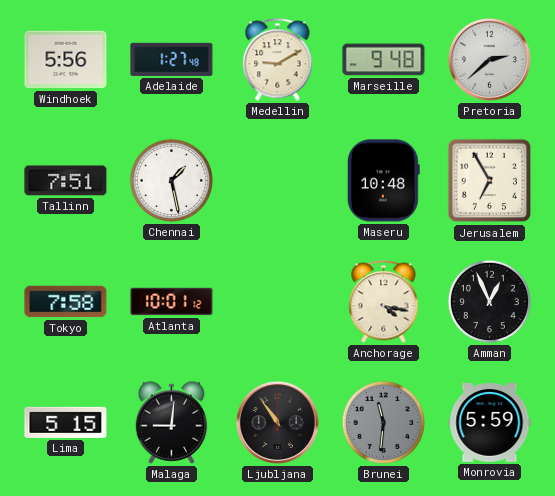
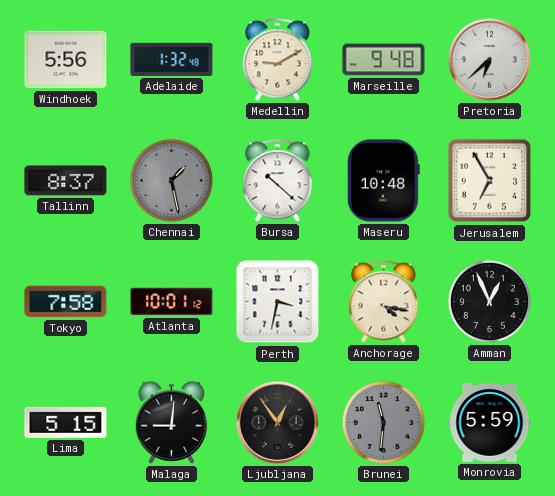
Adelaide: 1:27 -> 1:32 (172, 59)
Pretoria: 2:38 -> 6:38 (489, 59)
Tallinn: 7:51 -> 8:37 (66, 181)
Chennai dial: white -> grey (171, 180)
Bursa: none -> 10:22 (278, 181)
Perth: none -> 3:32 (278, 302)
Ljubljana: 10:54 -> 12:54 (277, 422)
